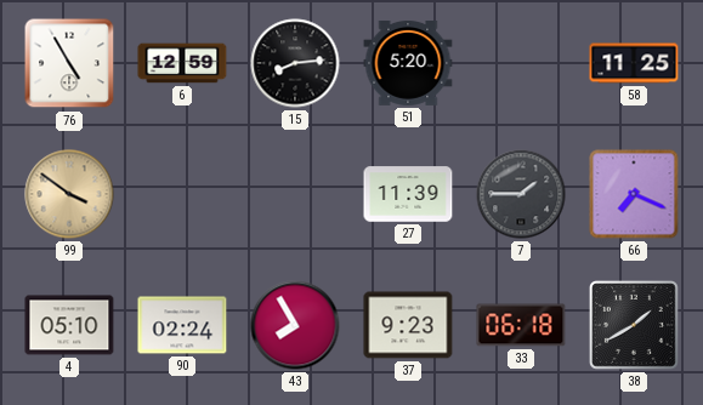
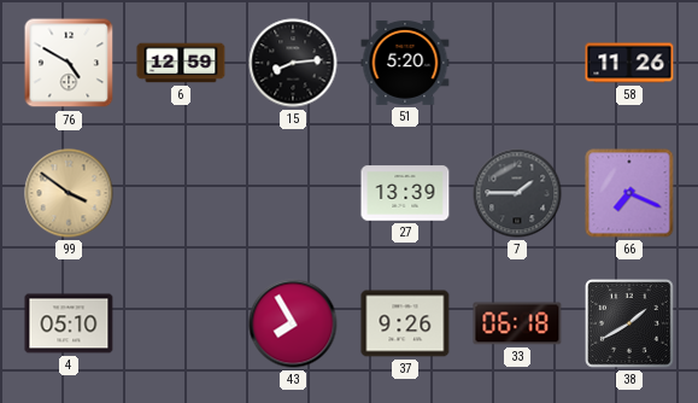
76: 4:55 -> 4:50 (69, 63)
58: 11:25 -> 11:26 (629, 63)
27: 11:39 -> 13:39 (405, 193)
90: 02:24 -> none (182, 325)
37: 9:23 -> 9:26 (405, 323)
